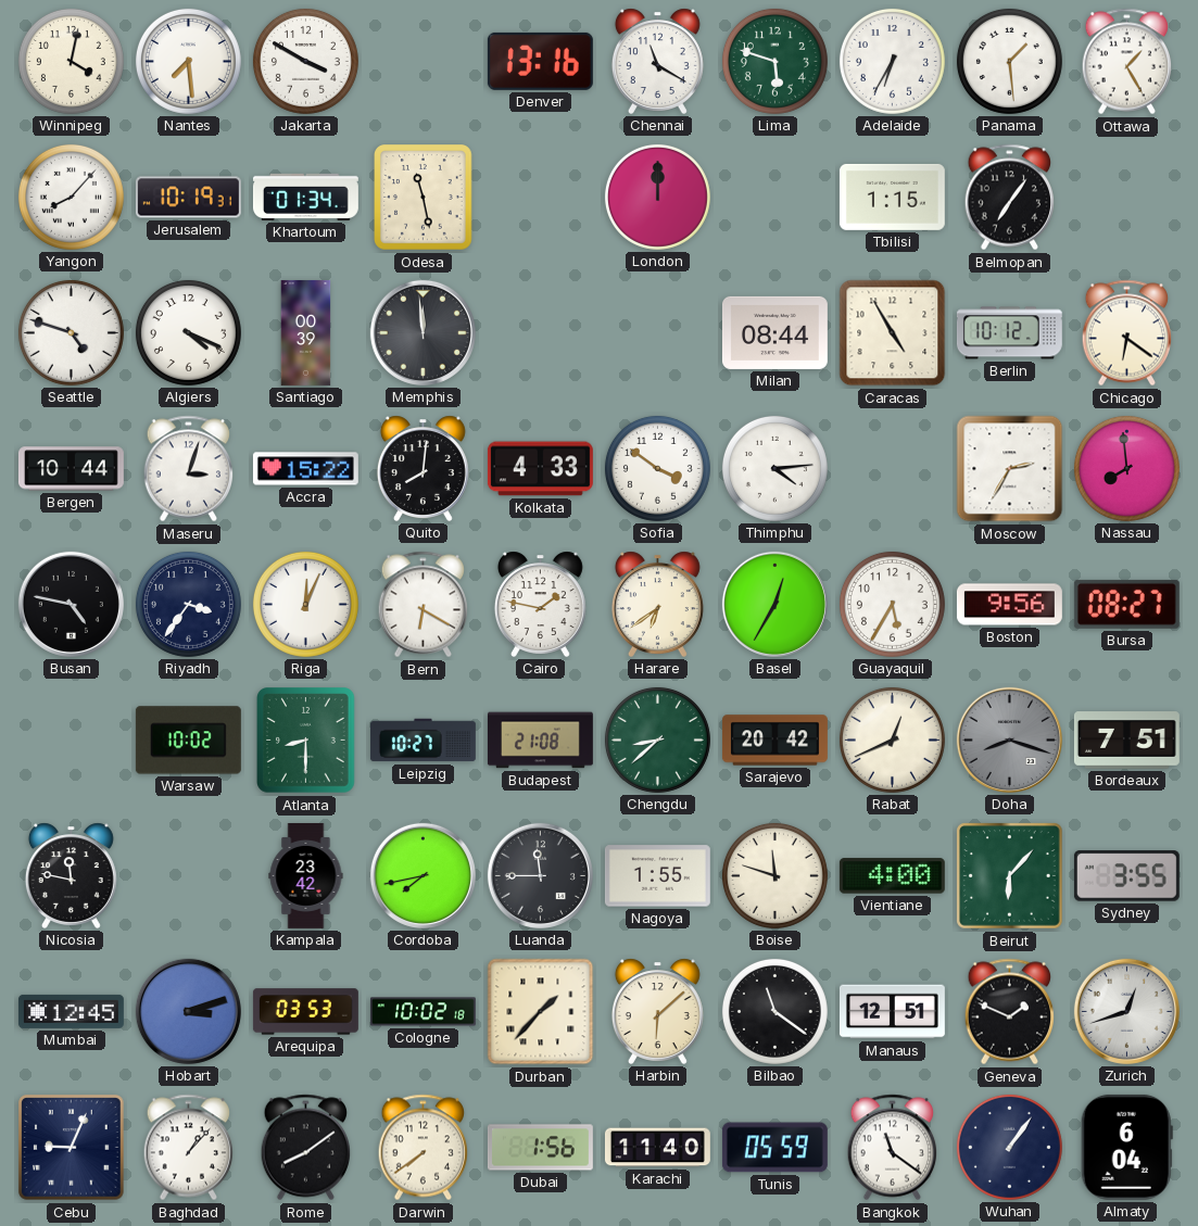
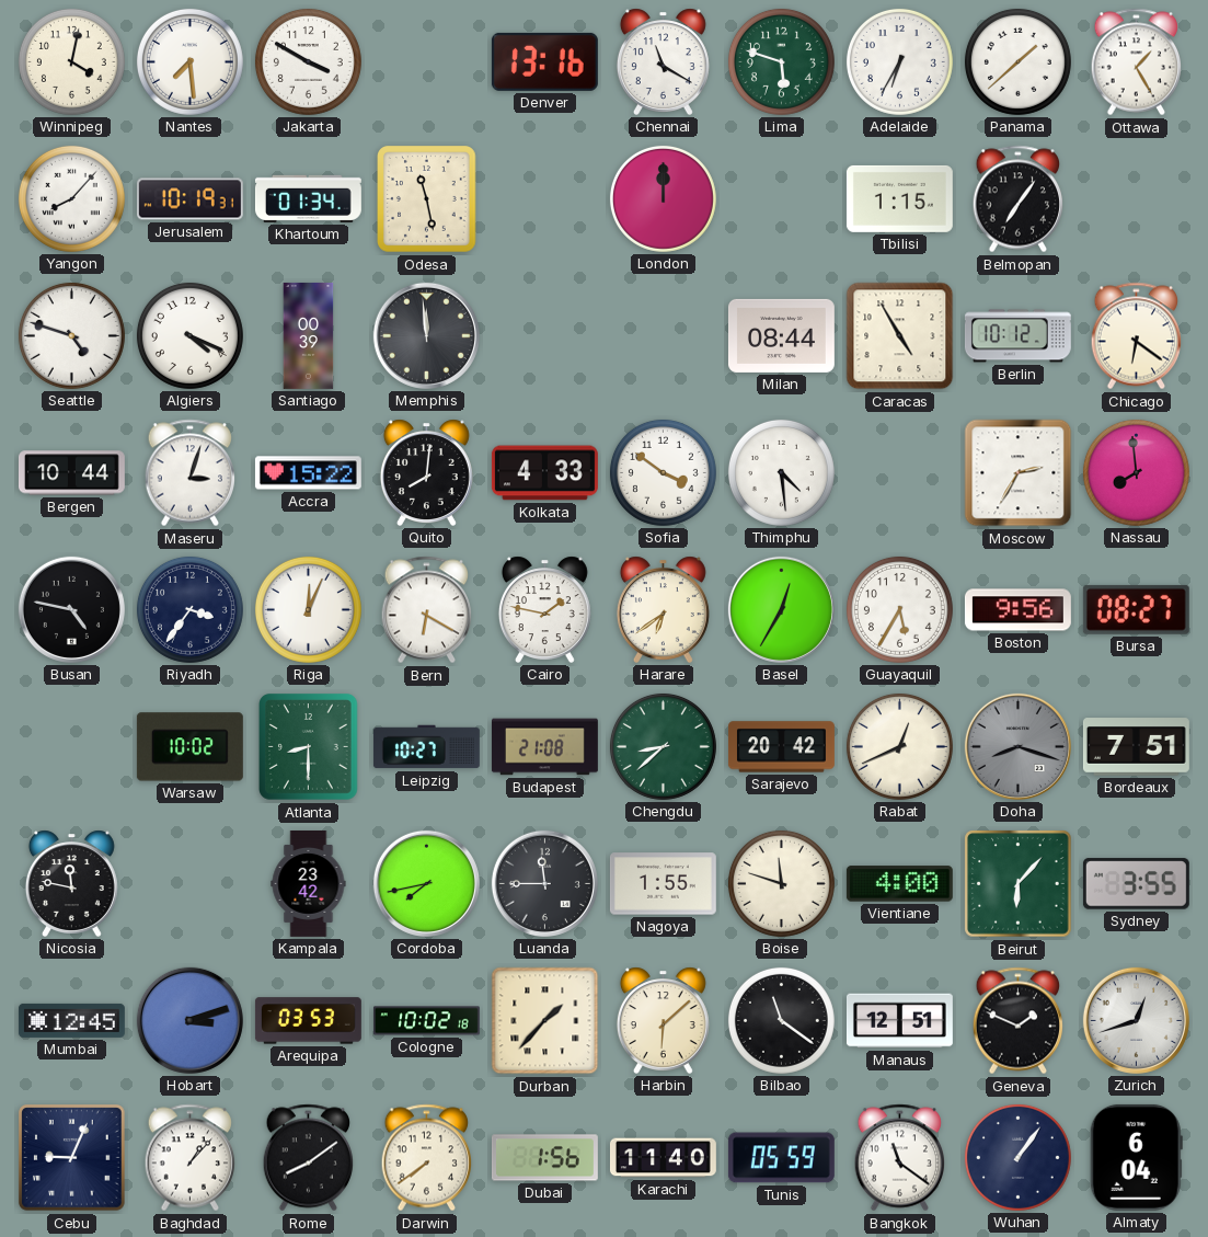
Panama: 1:29 -> 1:38 (1017, 61)
Thimphu: 4:14 -> 4:29 (781, 472)
